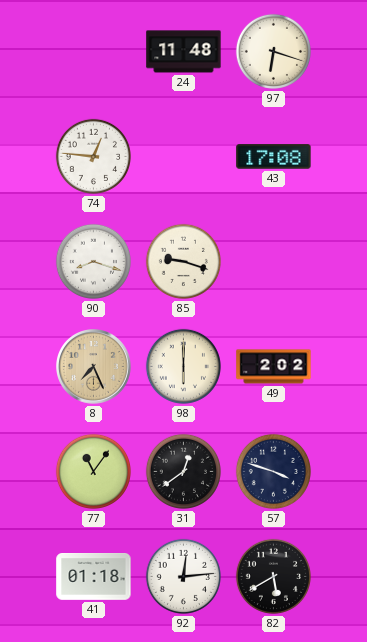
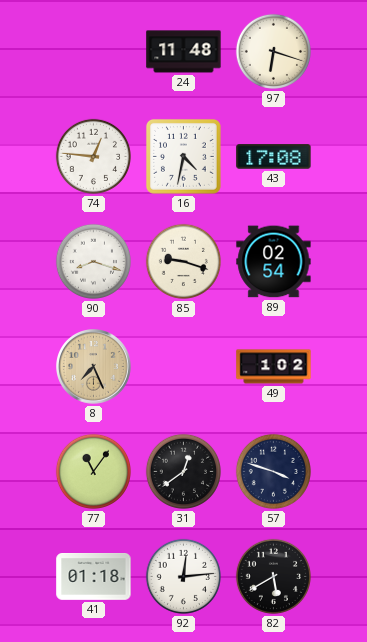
16: none -> 4:32 (183, 156)
89: none -> 02:54 (274, 262)
98: 6:00 -> none (183, 366)
49: 2:02 -> 1:02 (274, 367)
